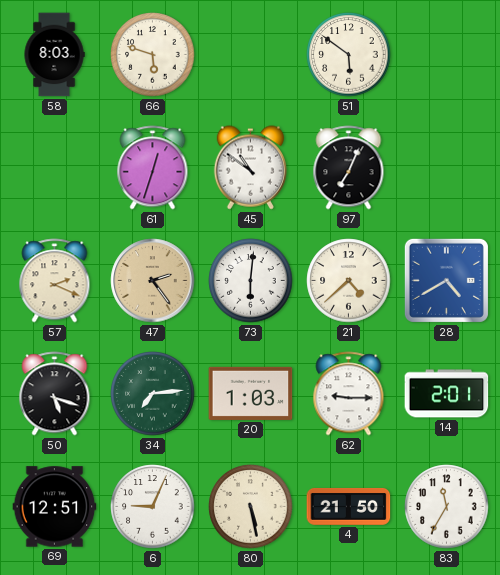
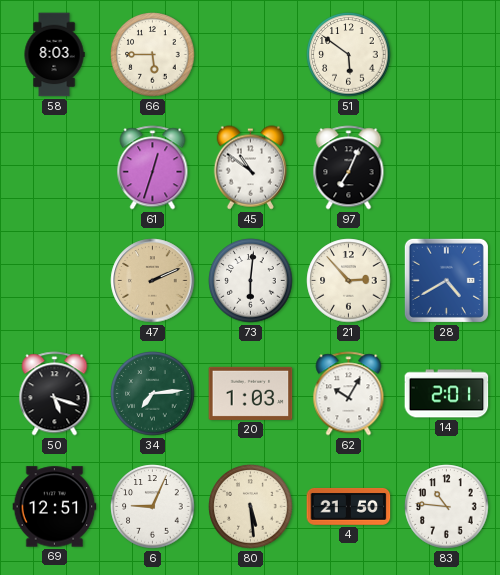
66: 5:48 -> 5:45 (153, 55)
57: 2:19 -> none (55, 281)
47: 2:24 -> 2:11 (153, 281)
21: 4:38 -> 2:53 (349, 281)
62: 9:15 -> 10:05 (349, 394)
80: 5:28 -> 5:29 (251, 507)
83: 11:35 -> 10:46 (447, 507)
